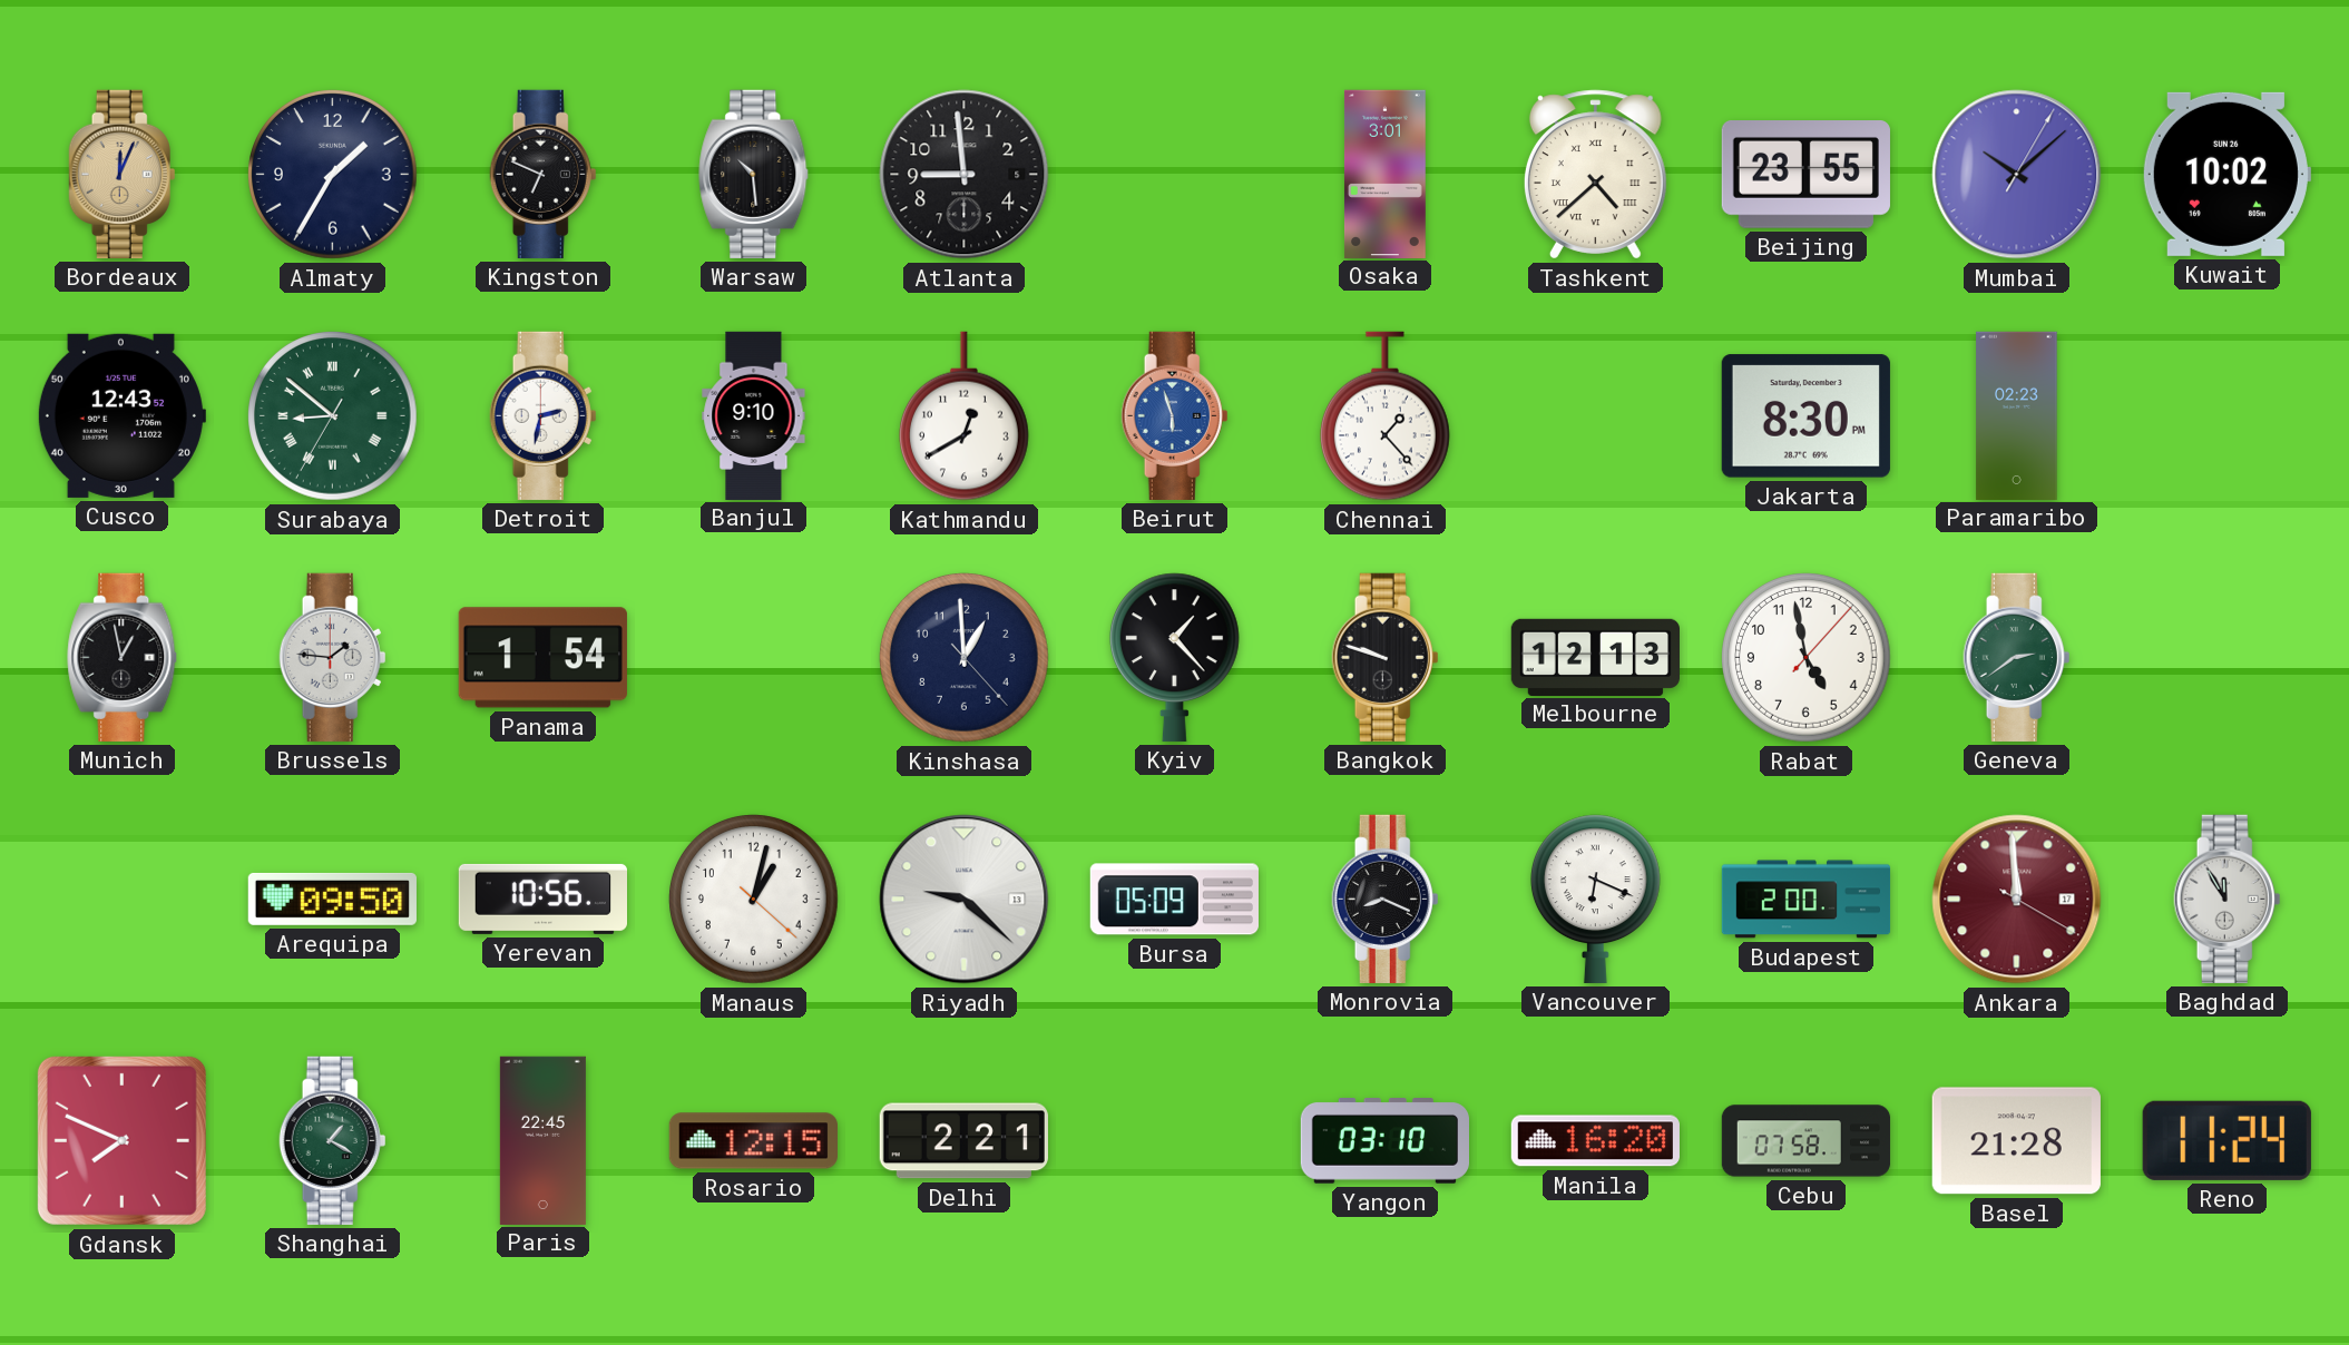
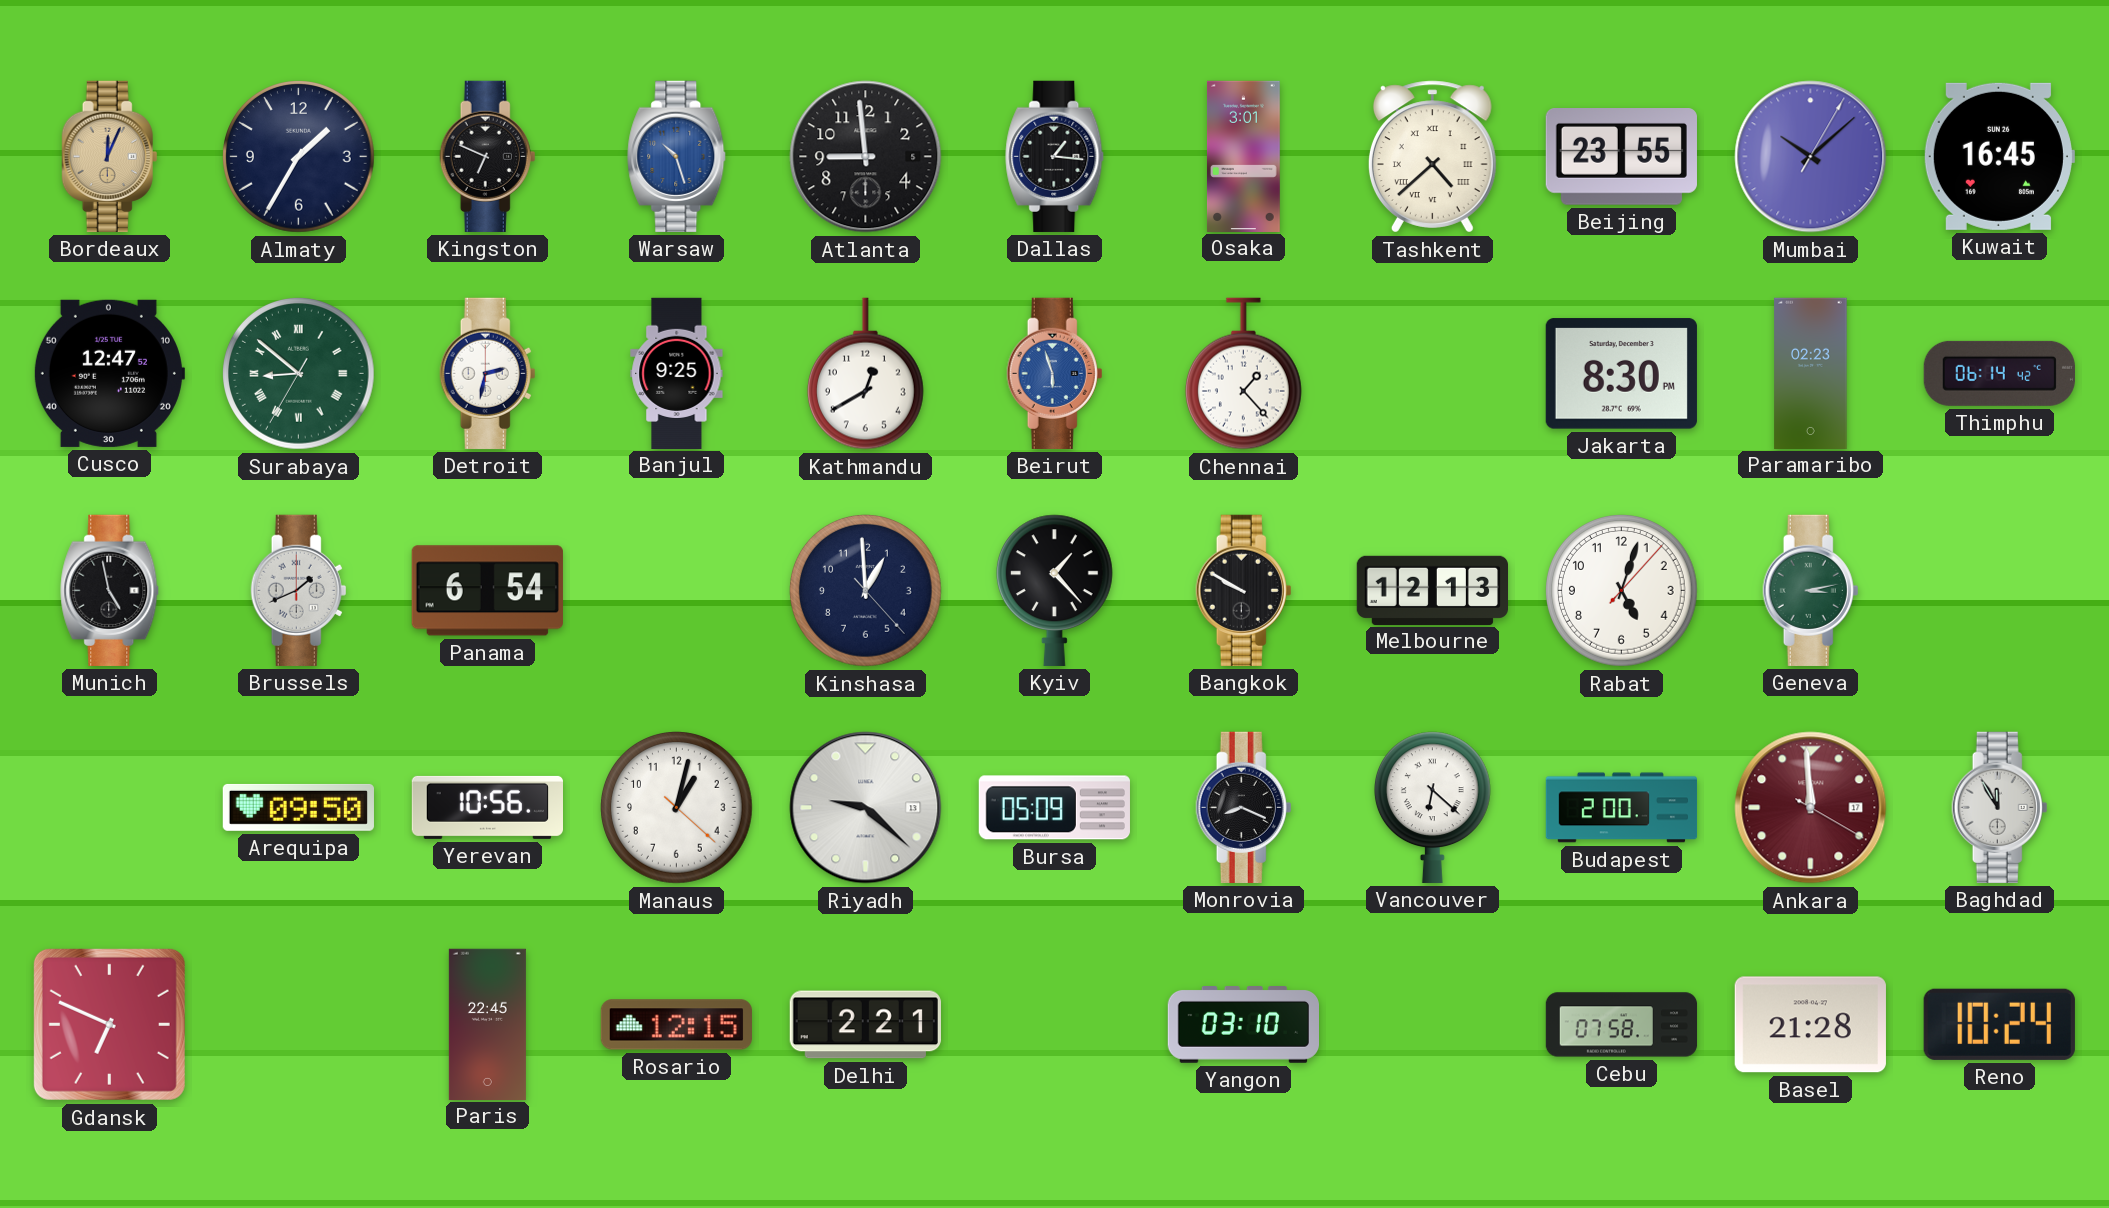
Warsaw: 10:29 -> 10:27 (677, 156)
Warsaw dial: black -> blue (677, 156)
Dallas: none -> 1:16 (1055, 156)
Kuwait: 10:02 -> 16:45 (1999, 156)
Cusco: 12:43 -> 12:47 (109, 373)
Banjul: 9:10 -> 9:25 (677, 373)
Thimphu: none -> 06:14 (1999, 373)
Munich: 12:58 -> 4:58 (110, 590)
Brussels: 1:46 -> 1:41 (299, 590)
Panama: 1:54 -> 6:54 (487, 591)
Bangkok: 9:48 -> 9:50 (1244, 590)
Rabat: 4:58 -> 5:03 (1622, 591)
Geneva: 2:39 -> 3:13 (1811, 590)
Vancouver: 6:19 -> 6:22 (1432, 807)
Gdansk: 7:49 -> 6:49 (109, 1024)
Shanghai: 1:20 -> none (333, 1140)
Manila: 16:20 -> none (1595, 1141)
Reno: 11:24 -> 10:24 (1999, 1024)
